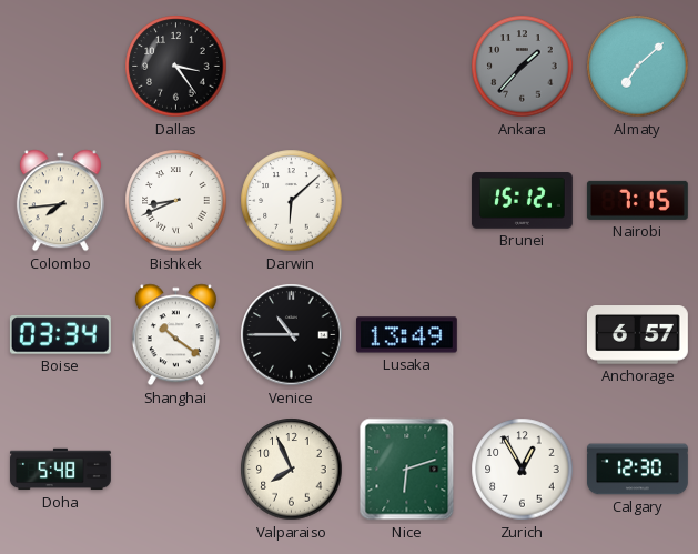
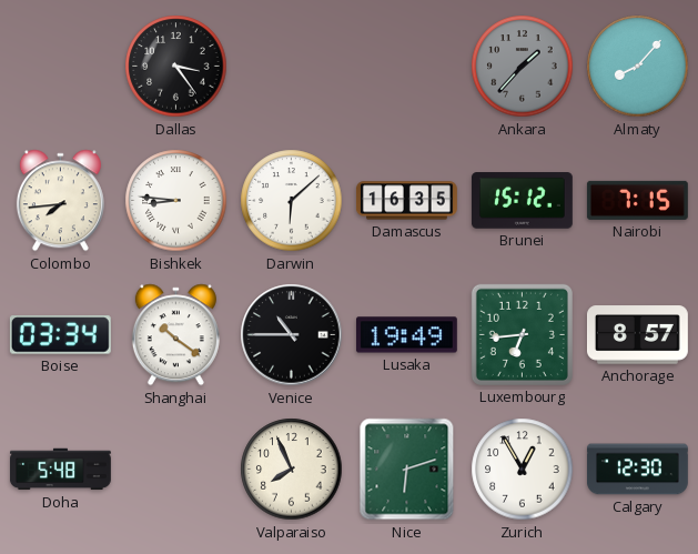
Almaty: 7:08 -> 8:07 (638, 67)
Bishkek: 8:41 -> 8:46 (176, 201)
Damascus: none -> 16:35 (406, 201)
Lusaka: 13:49 -> 19:49 (406, 335)
Luxembourg: none -> 6:44 (522, 334)
Anchorage: 6:57 -> 8:57 (637, 335)
